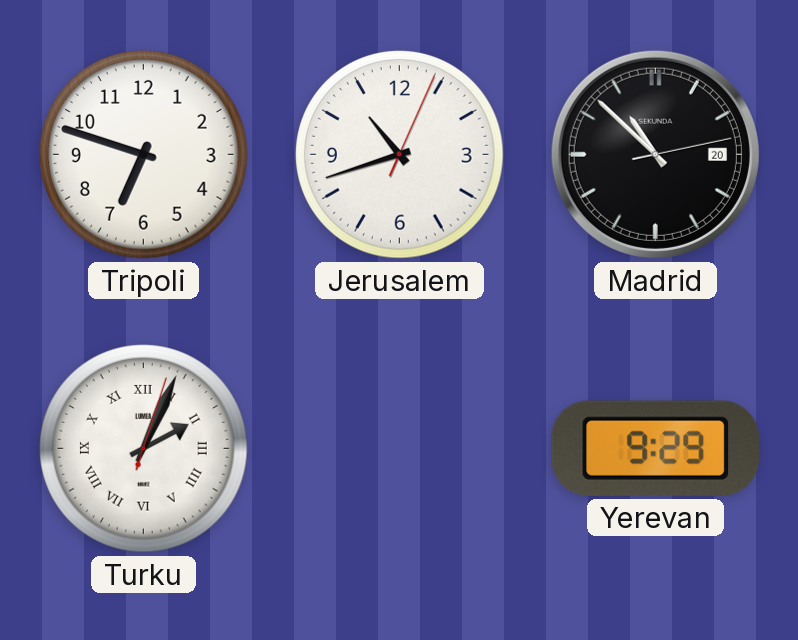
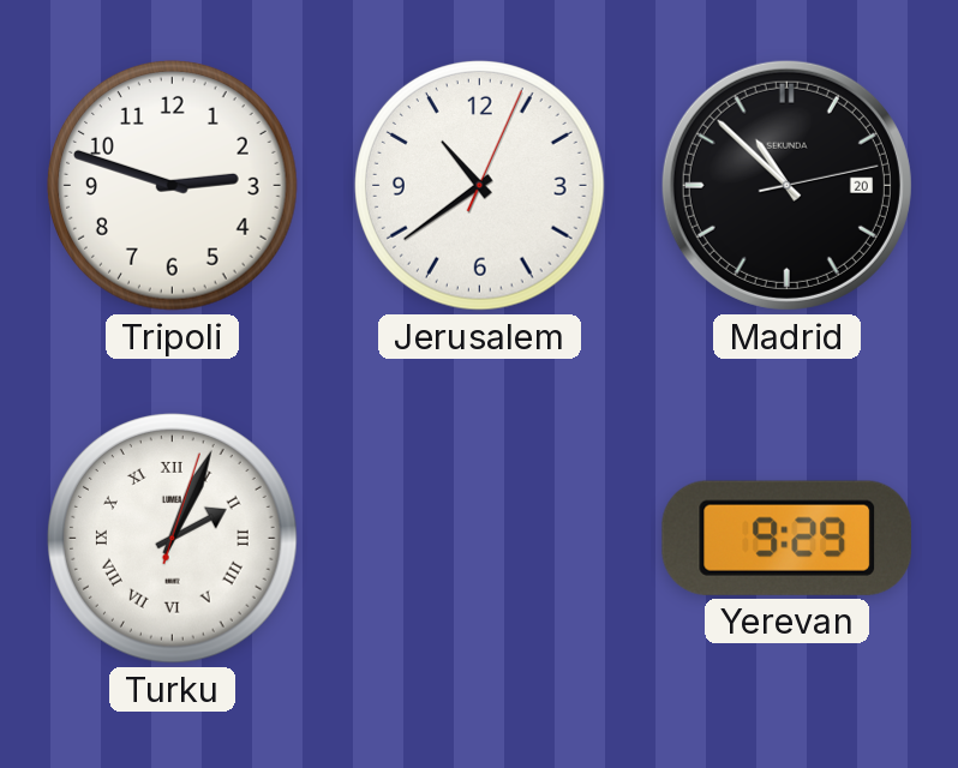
Tripoli: 6:48 -> 2:48 (173, 186)
Jerusalem: 10:42 -> 10:39 (480, 186)
